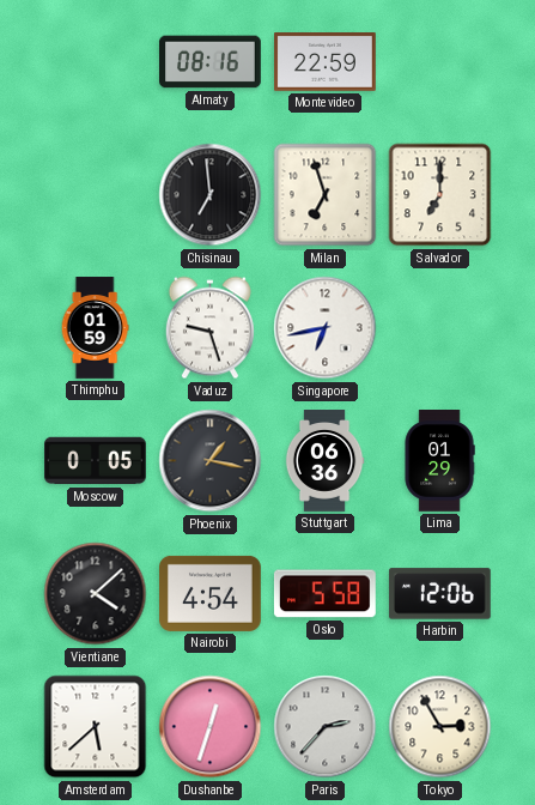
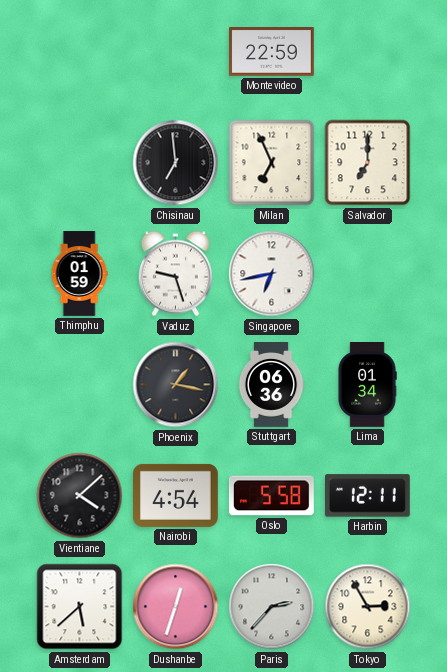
Almaty: 08:16 -> none (211, 62)
Milan: 6:57 -> 6:56 (272, 163)
Moscow: 0:05 -> none (96, 461)
Lima: 01:29 -> 01:34 (367, 385)
Harbin: 12:06 -> 12:11 (367, 496)
